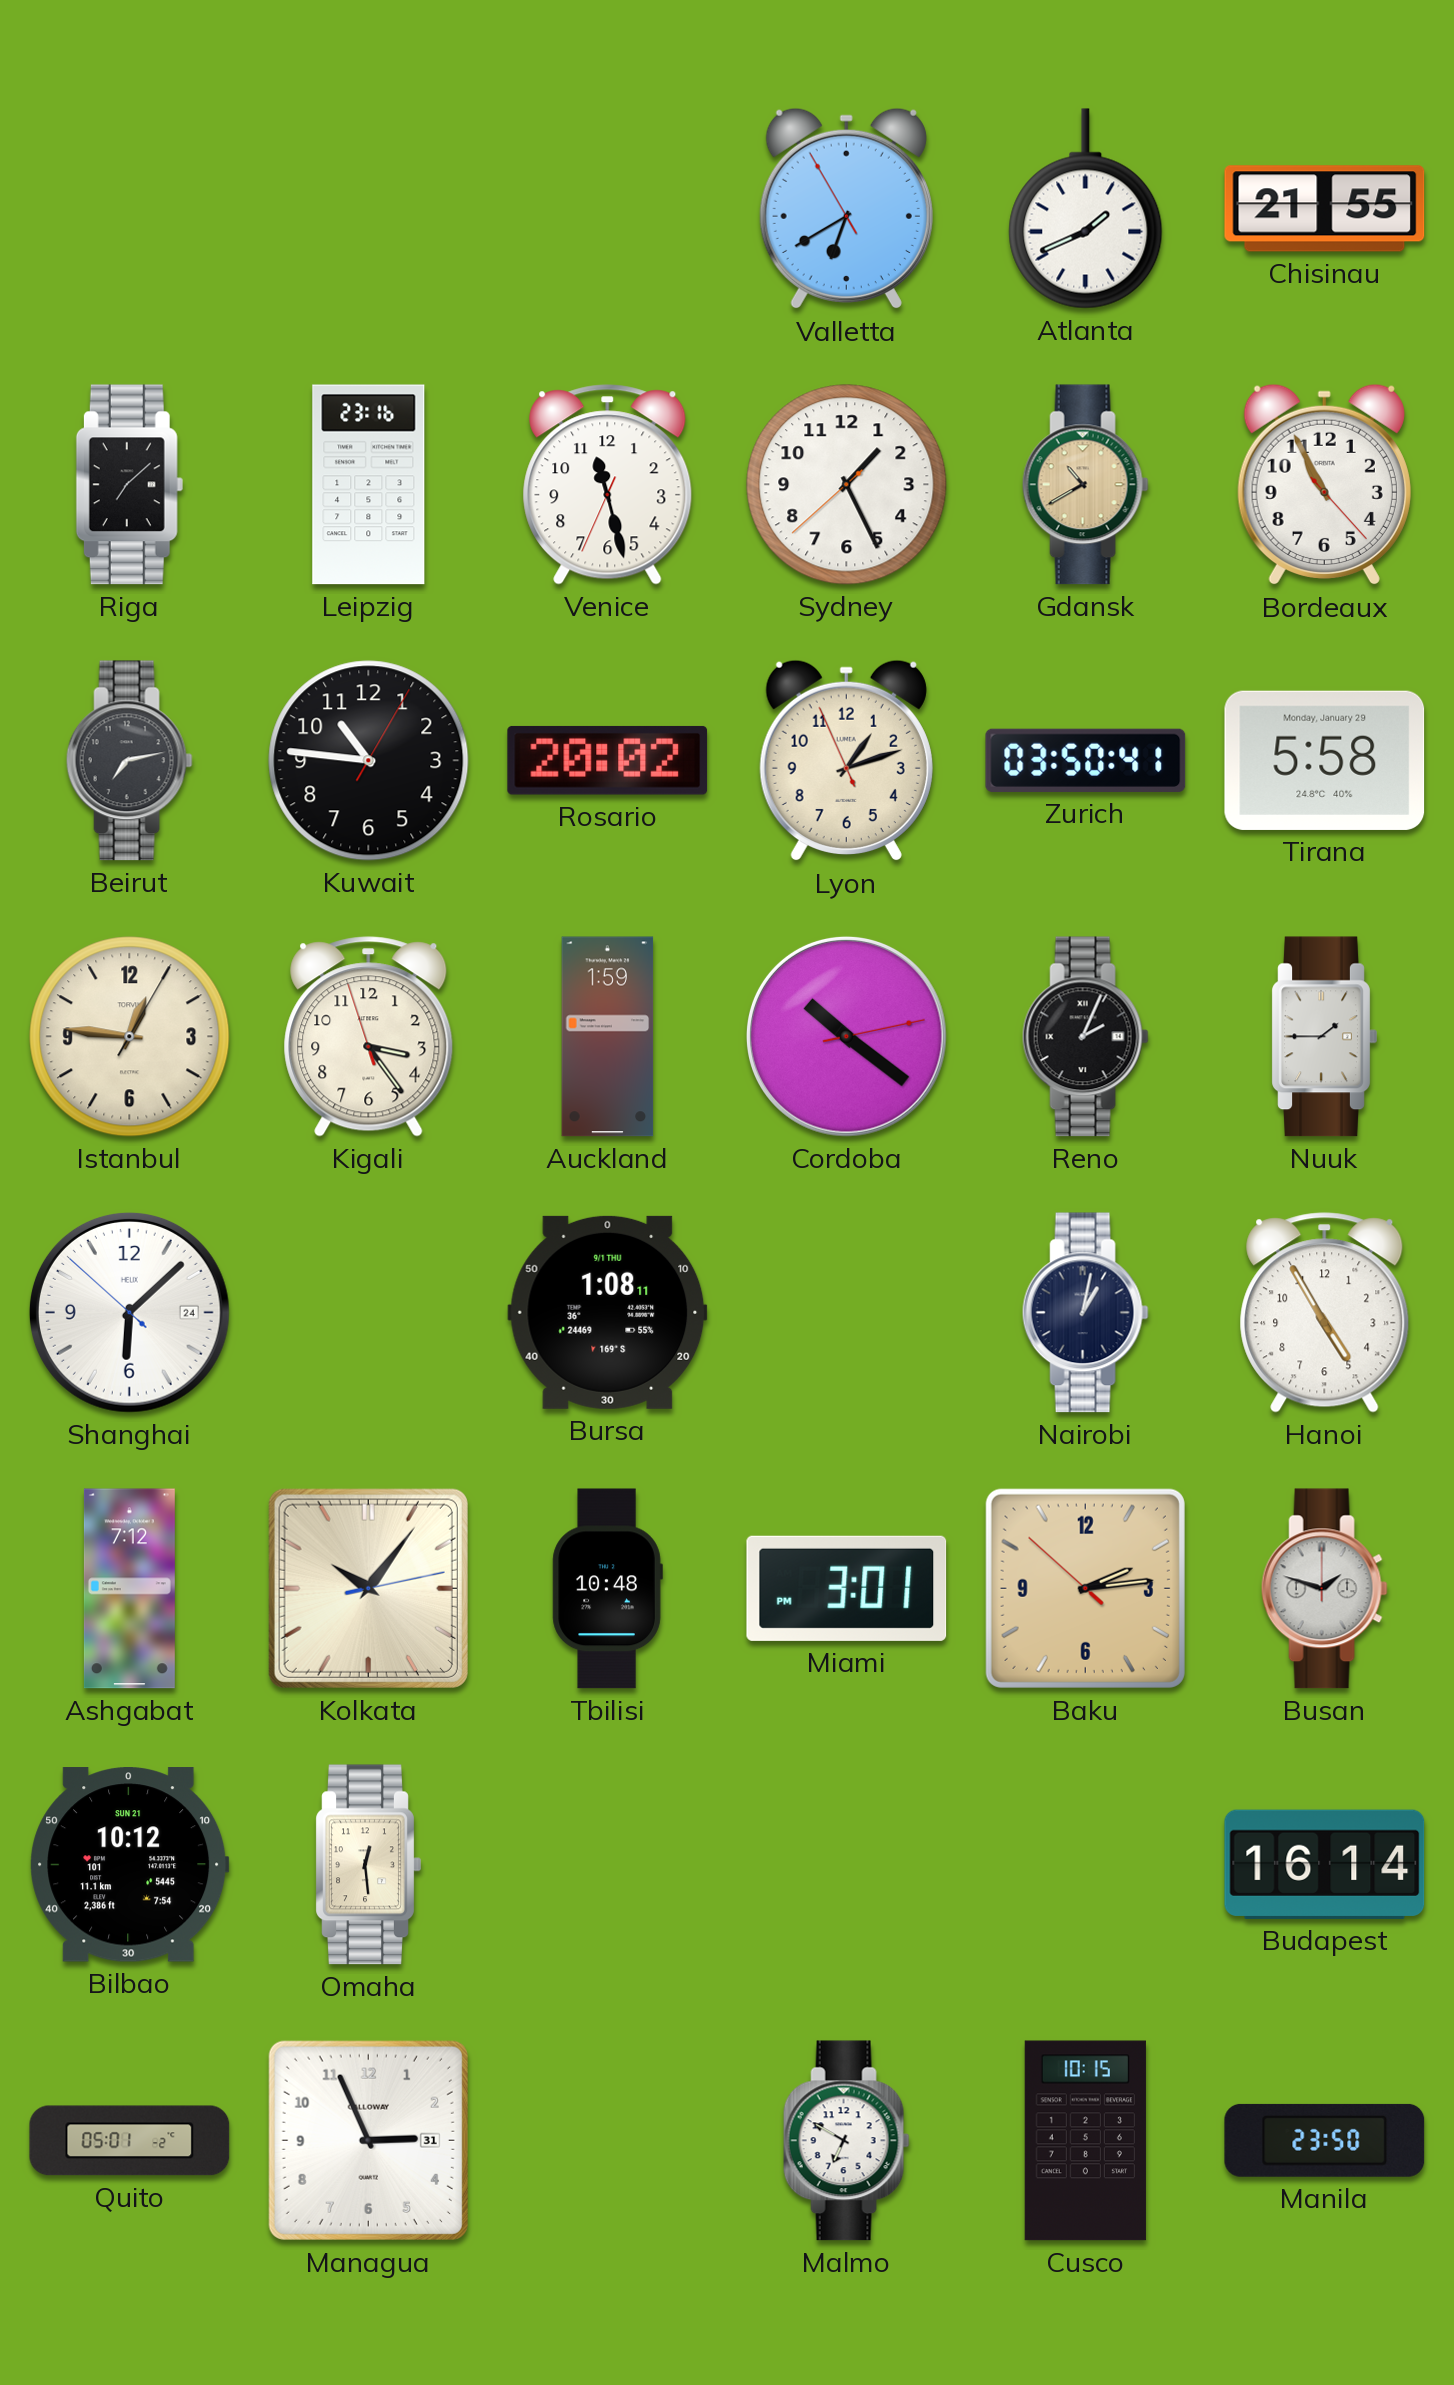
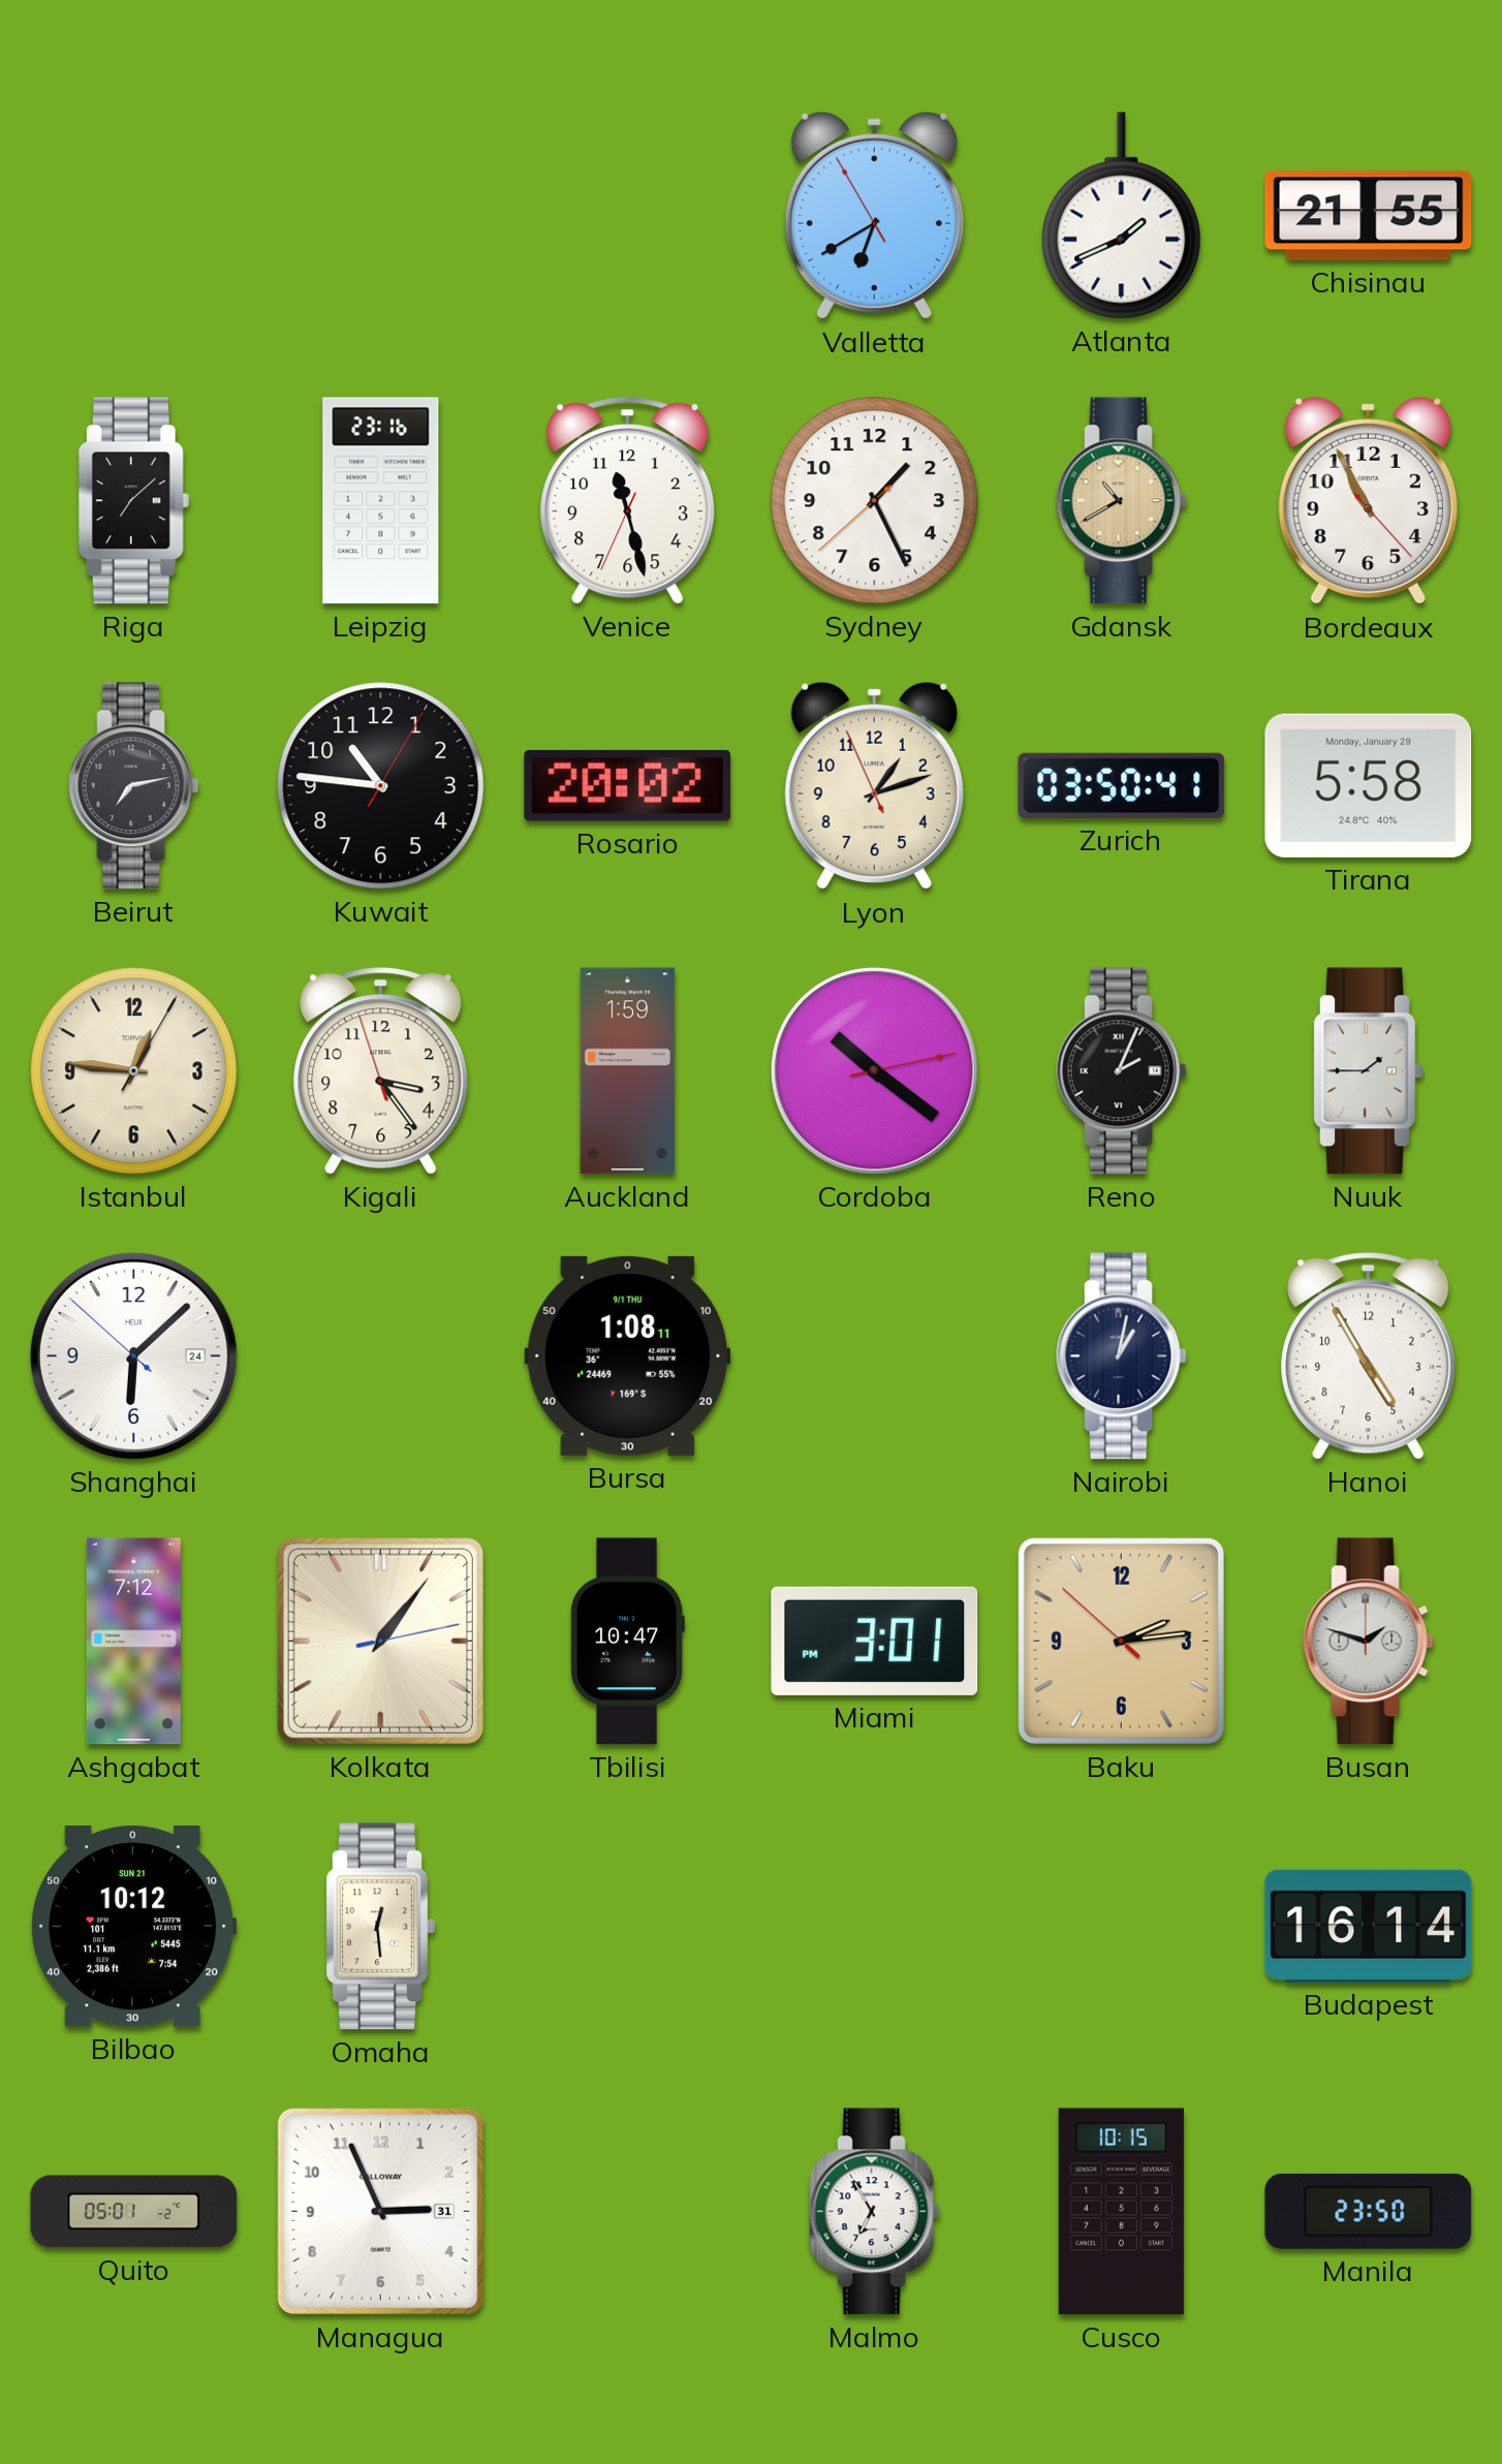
Kolkata: 10:06 -> 1:06 (380, 1641)
Tbilisi: 10:48 -> 10:47 (627, 1642)
Malmo: 6:50 -> 6:55 (874, 2212)
